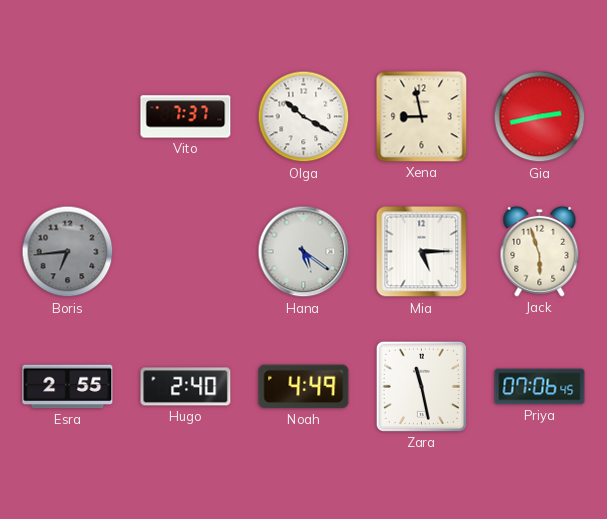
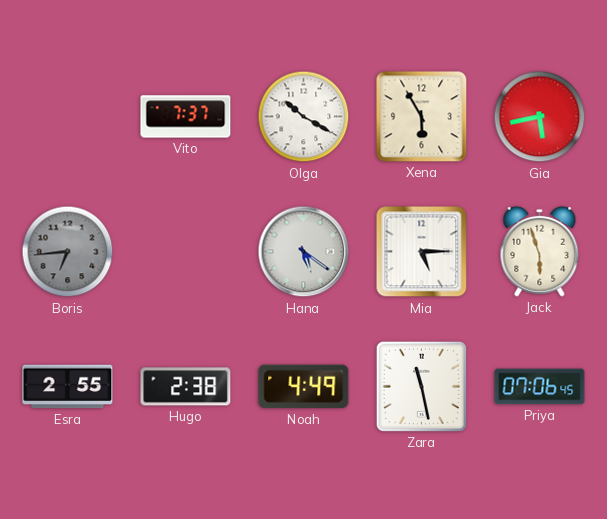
Xena: 8:58 -> 5:55 (422, 117)
Gia: 2:43 -> 5:43 (540, 117)
Hugo: 2:40 -> 2:38 (186, 387)
